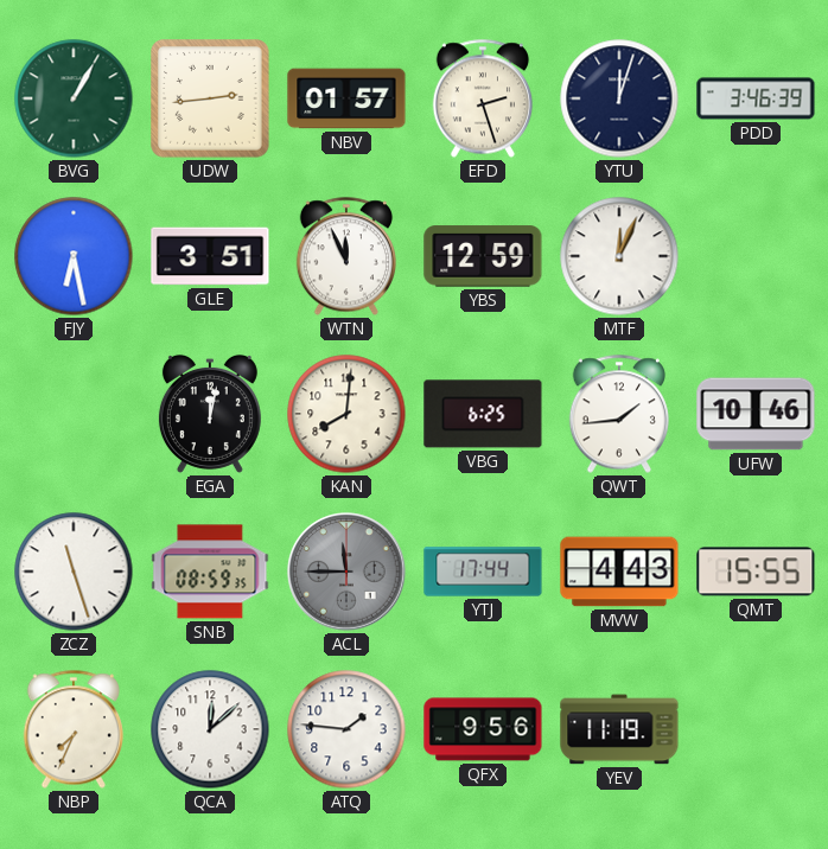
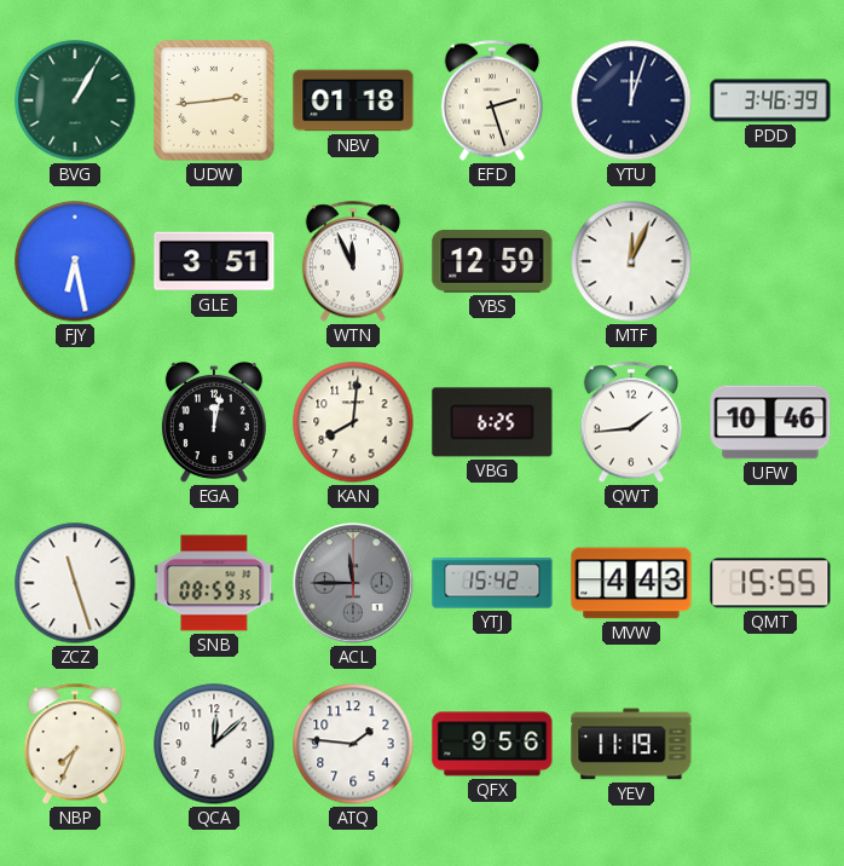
NBV: 01:57 -> 01:18 (353, 100)
YTJ: 17:44 -> 15:42 (492, 583)
